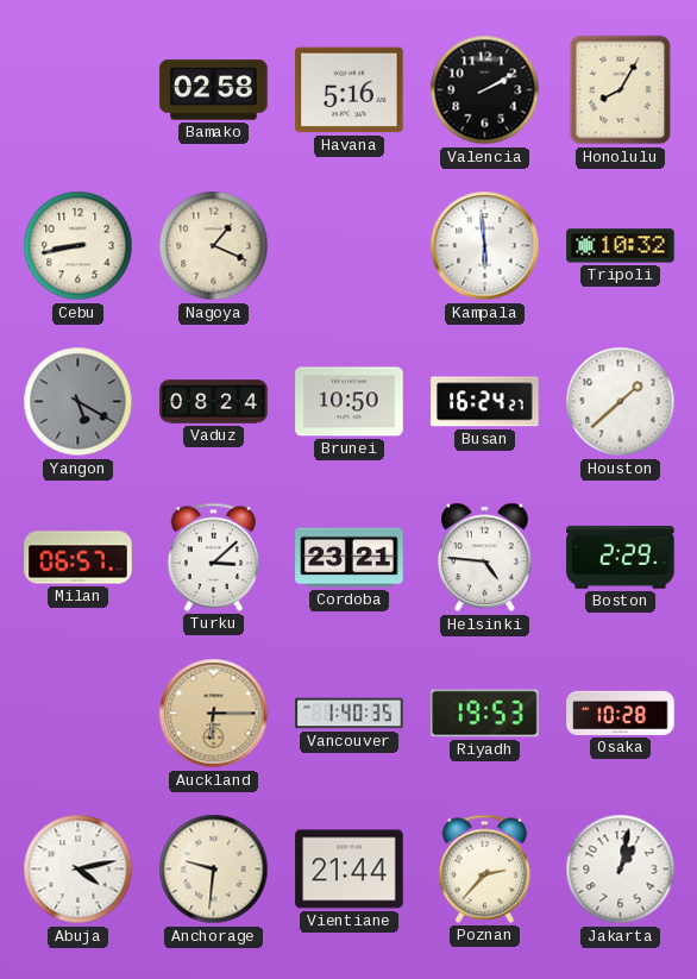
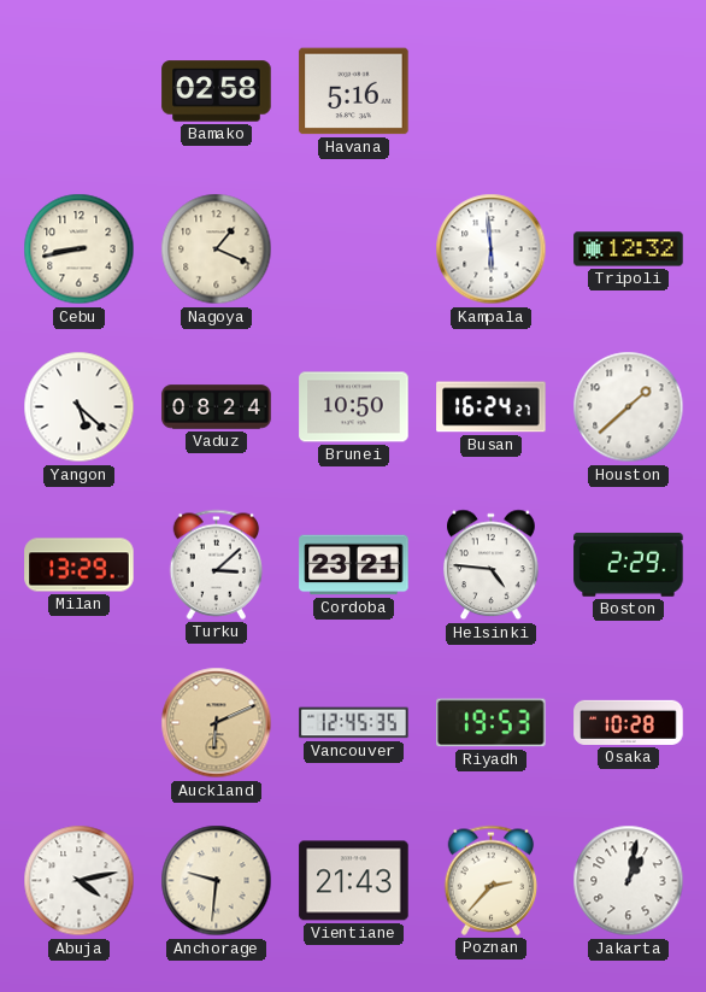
Valencia: 2:10 -> none (485, 90)
Honolulu: 8:05 -> none (621, 90)
Tripoli: 10:32 -> 12:32 (629, 250)
Yangon: 5:20 -> 5:22 (80, 407)
Yangon dial: grey -> white (80, 407)
Milan: 06:57 -> 13:29 (80, 565)
Auckland: 6:15 -> 6:11 (217, 723)
Vancouver: 1:40 -> 12:45 (354, 723)
Vientiane: 21:44 -> 21:43 (354, 881)
